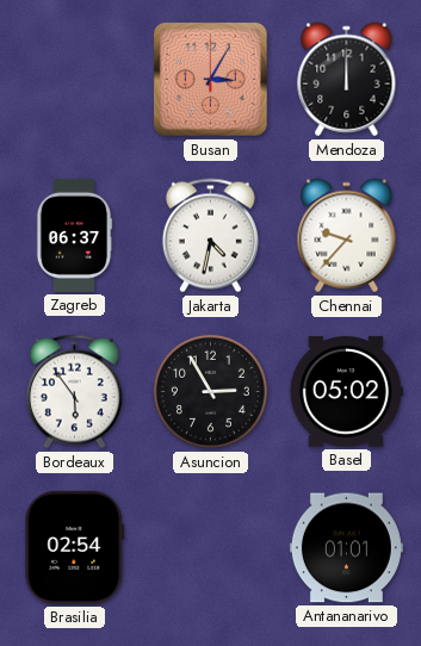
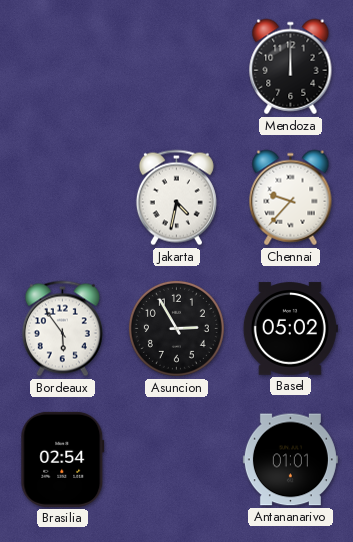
Busan: 3:05 -> none (211, 80)
Zagreb: 06:37 -> none (74, 235)
